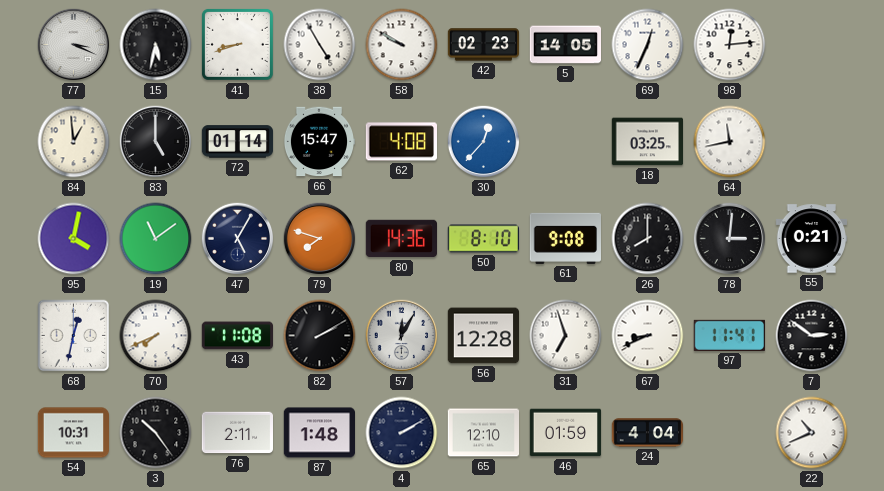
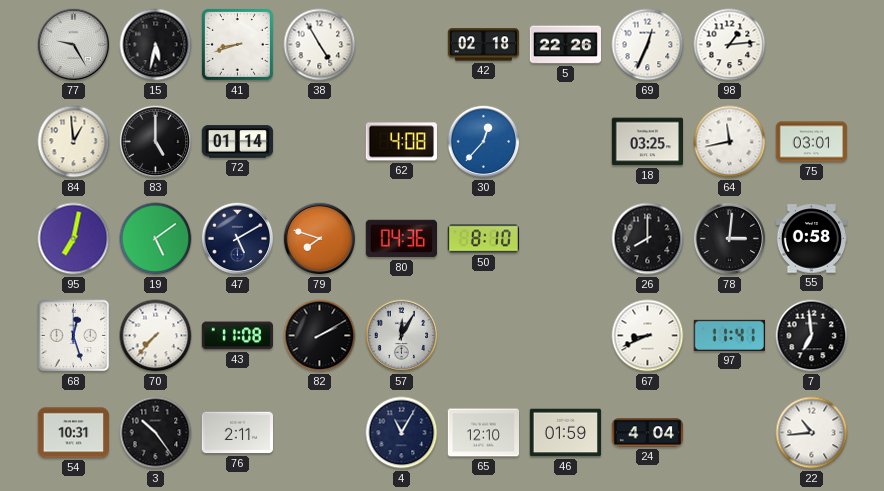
77: 3:19 -> 9:25 (74, 45)
58: 9:50 -> none (402, 45)
42: 02:23 -> 02:18 (484, 45)
5: 14:05 -> 22:26 (566, 45)
98: 12:14 -> 1:14 (730, 45)
66: 15:47 -> none (318, 142)
75: none -> 03:01 (812, 142)
95: 4:02 -> 7:02 (74, 239)
19: 11:09 -> 5:09 (156, 239)
47: 5:05 -> 5:10 (238, 239)
80: 14:36 -> 04:36 (401, 239)
61: 9:08 -> none (565, 238)
55: 0:21 -> 0:58 (812, 239)
68: 12:32 -> 12:27 (74, 336)
70: 7:41 -> 7:37 (156, 336)
56: 12:28 -> none (484, 336)
31: 6:57 -> none (566, 336)
7: 2:51 -> 6:59 (812, 336)
87: 1:48 -> none (319, 433)
4: 2:10 -> 11:05 (402, 433)
22: 10:41 -> 10:44 (812, 433)
